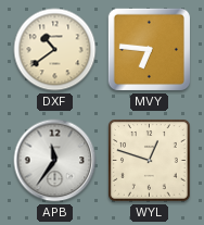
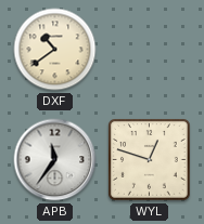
MVY: 6:46 -> none (149, 49)
